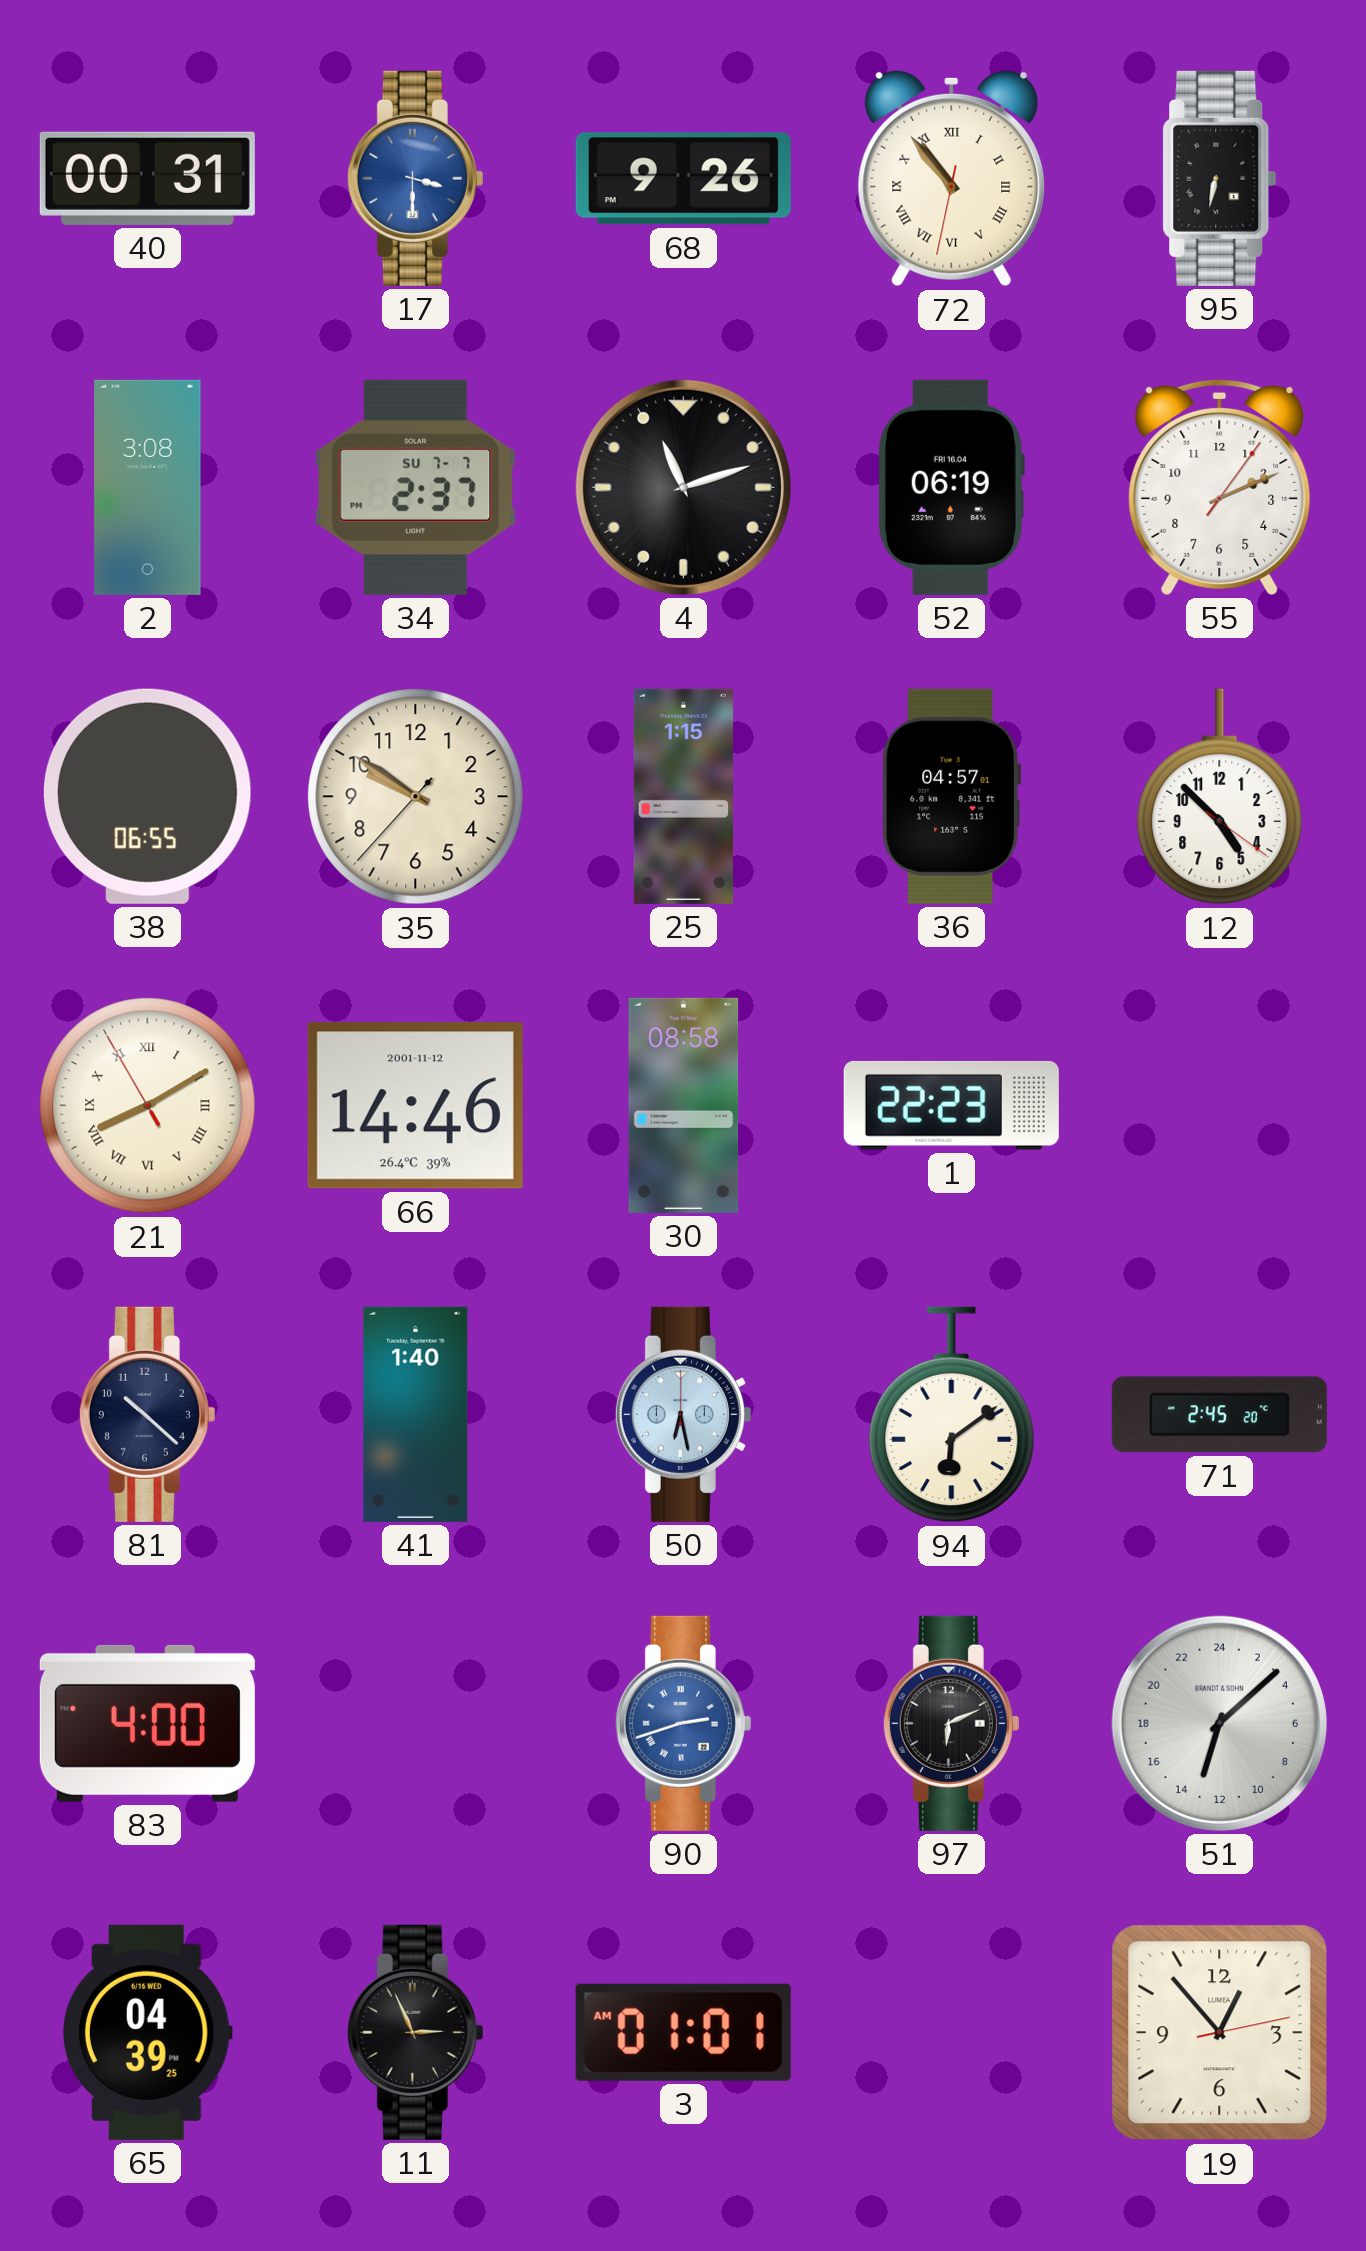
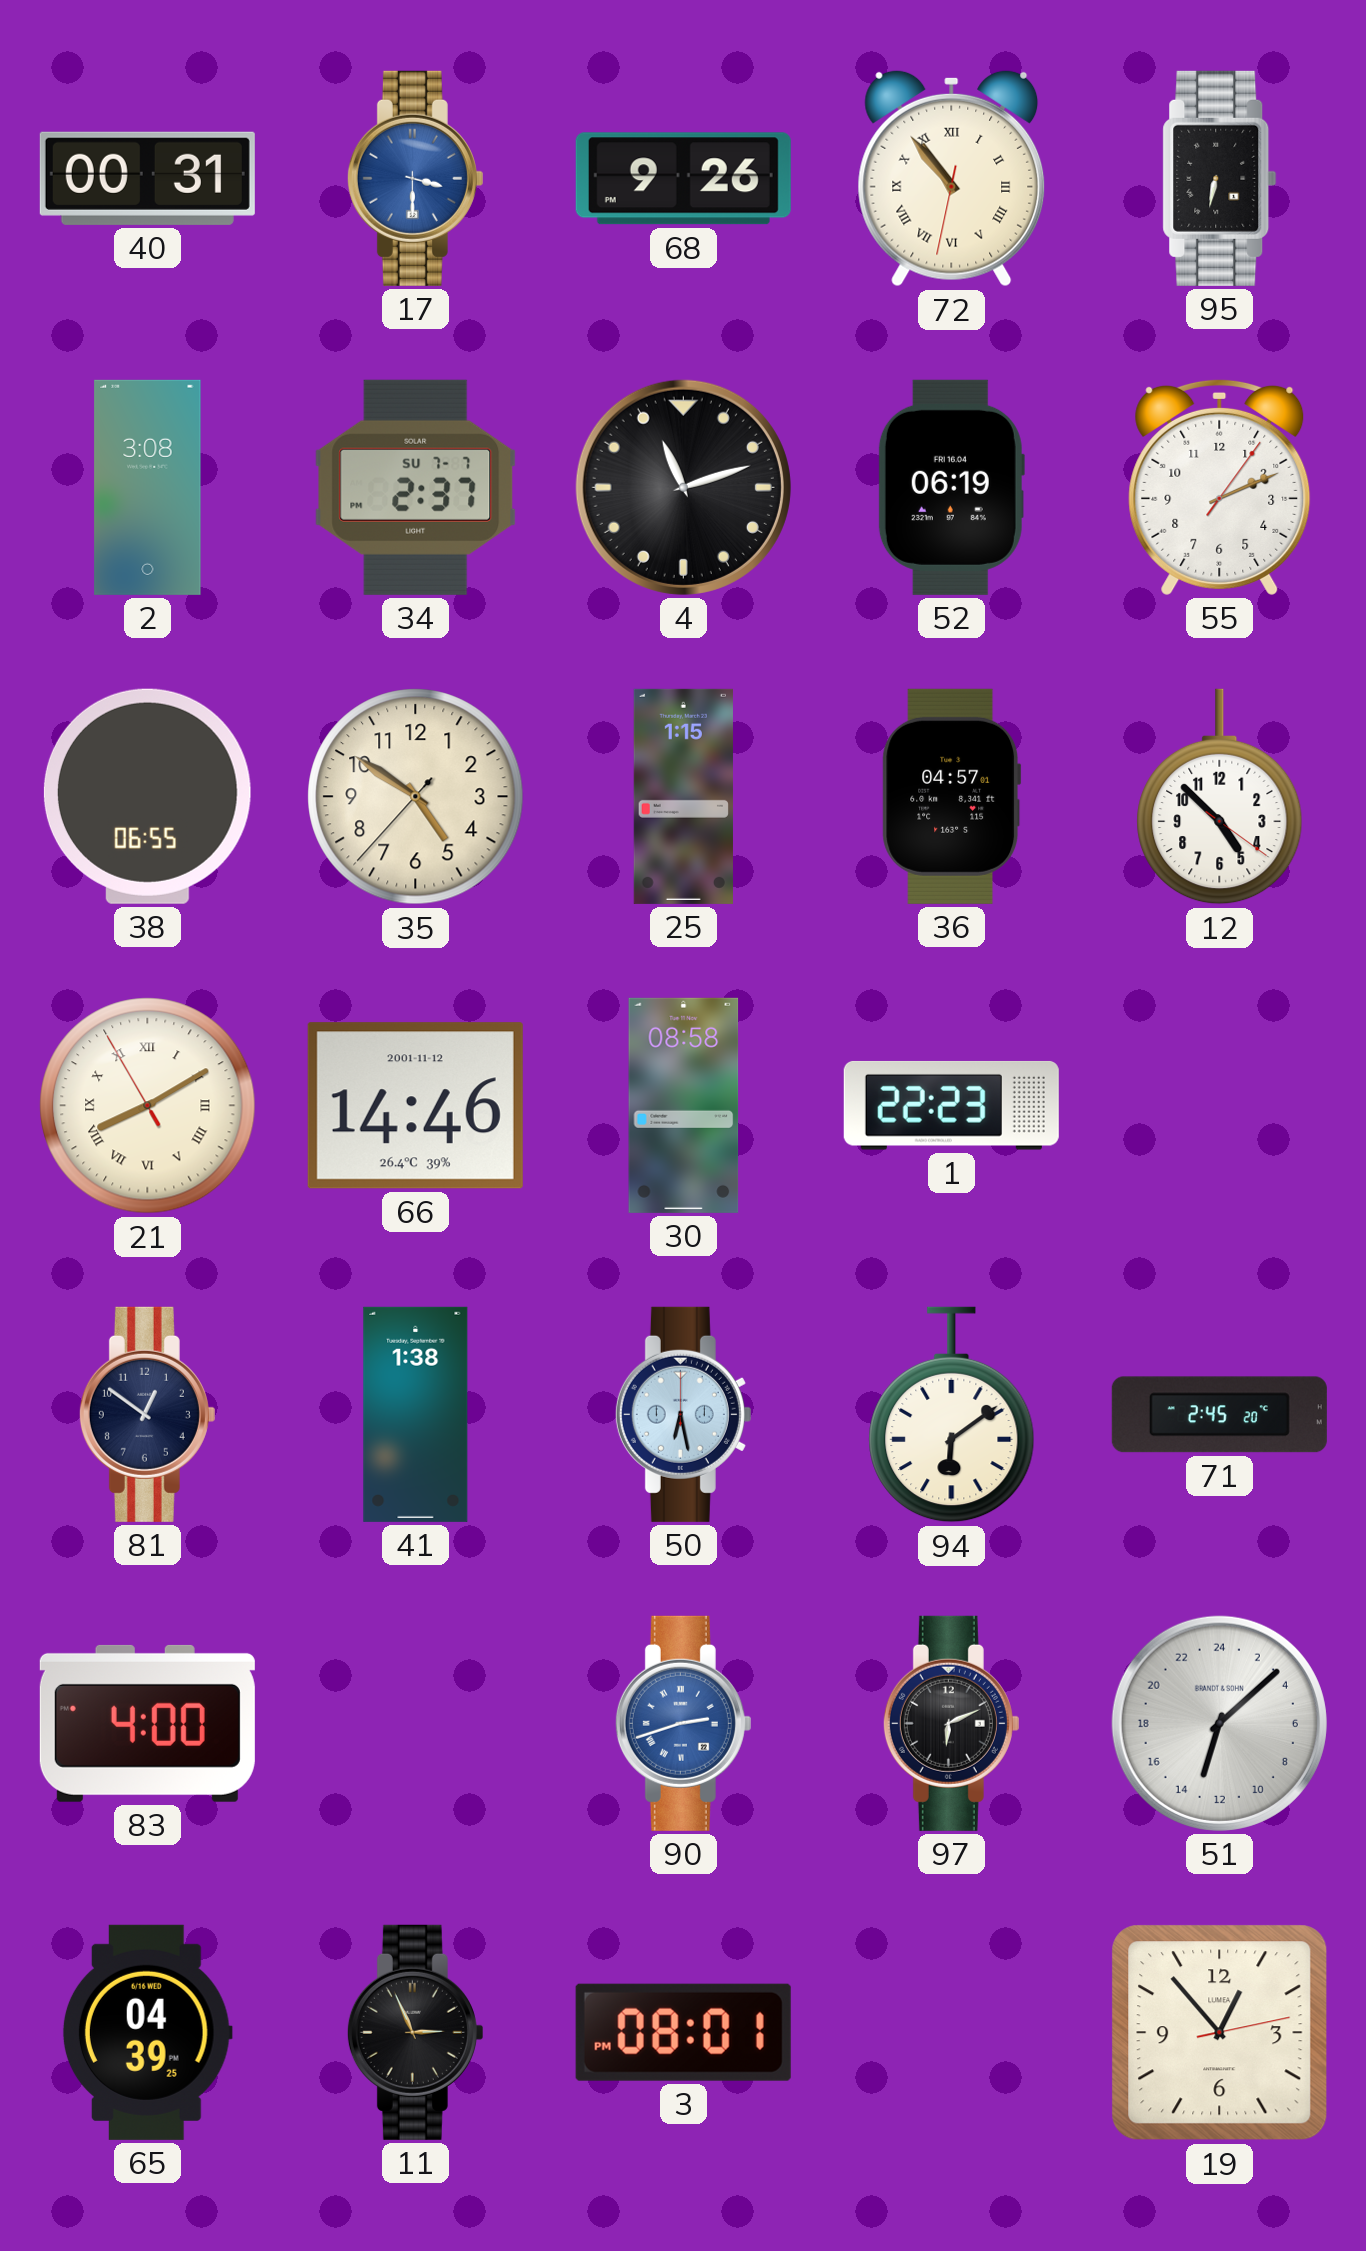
35: 9:50 -> 4:50 (416, 797)
81: 10:22 -> 12:51 (147, 1414)
41: 1:40 -> 1:38 (416, 1414)
3: 01:01 -> 08:01 (683, 2032)
